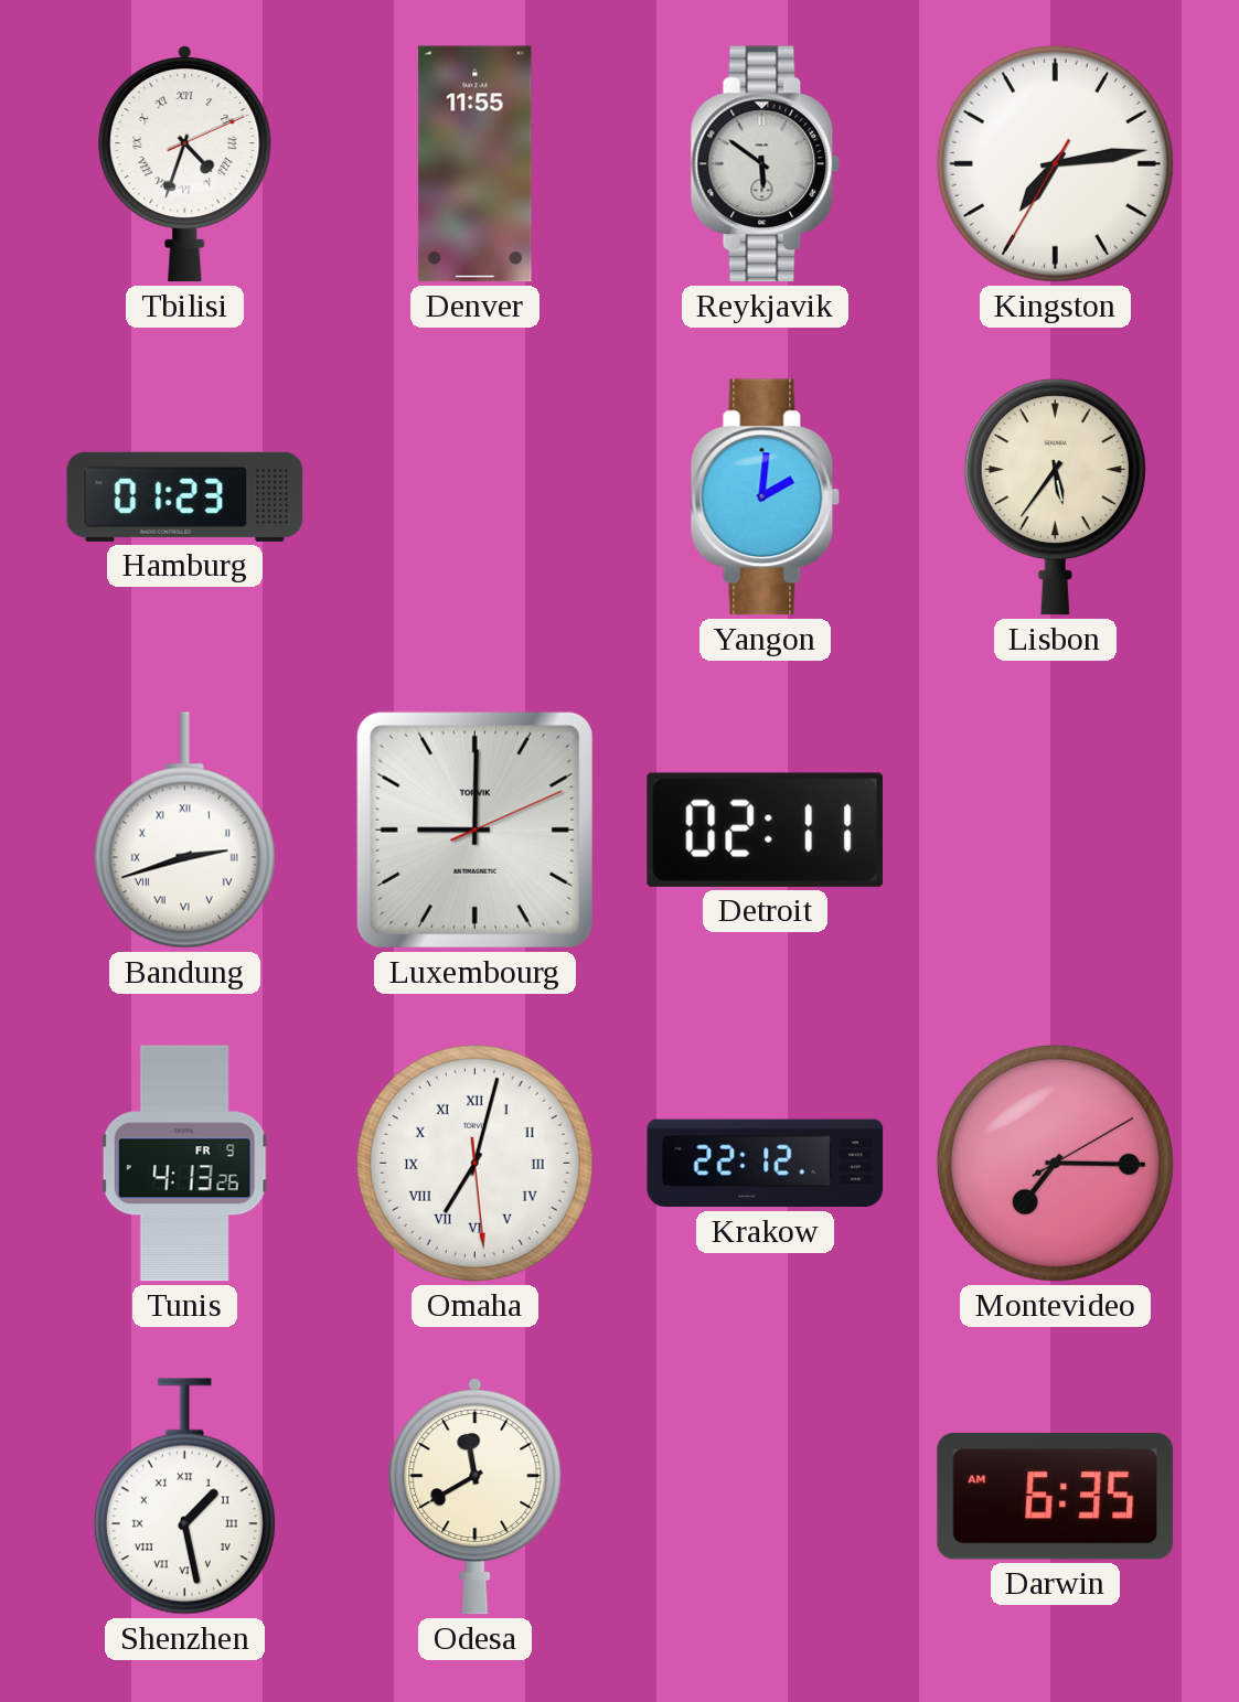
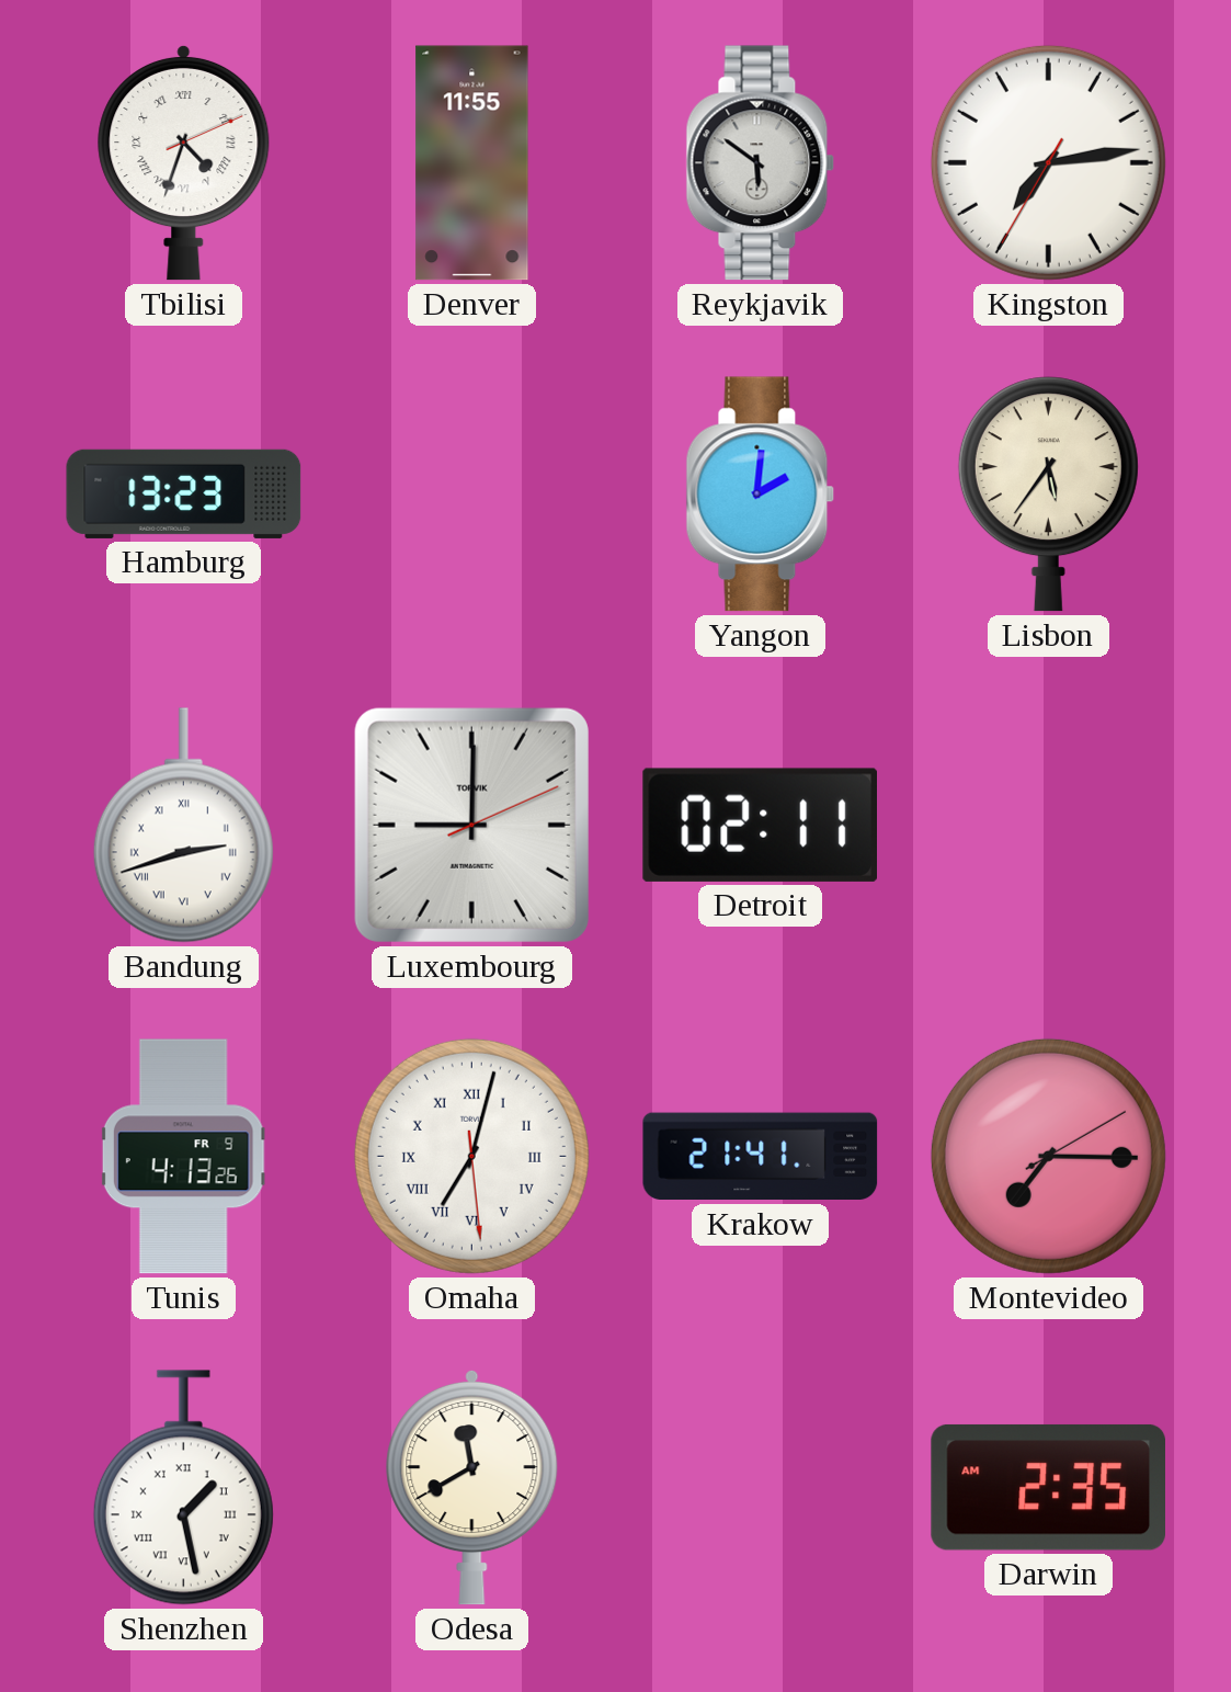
Hamburg: 01:23 -> 13:23 (184, 493)
Krakow: 22:12 -> 21:41 (761, 1157)
Darwin: 6:35 -> 2:35 (1048, 1487)
